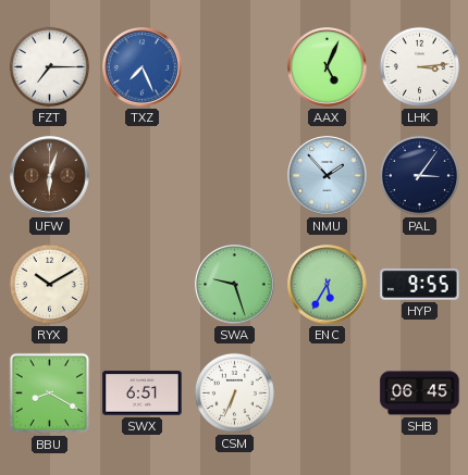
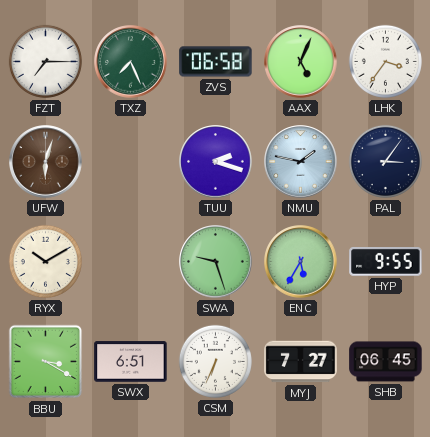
TXZ dial: blue -> green (131, 62)
ZVS: none -> 06:58 (216, 62)
LHK: 3:14 -> 3:36 (385, 61)
TUU: none -> 2:18 (216, 162)
NMU: 1:53 -> 1:47 (301, 162)
BBU: 8:20 -> 3:20 (46, 362)
MYJ: none -> 7:27 (301, 362)
